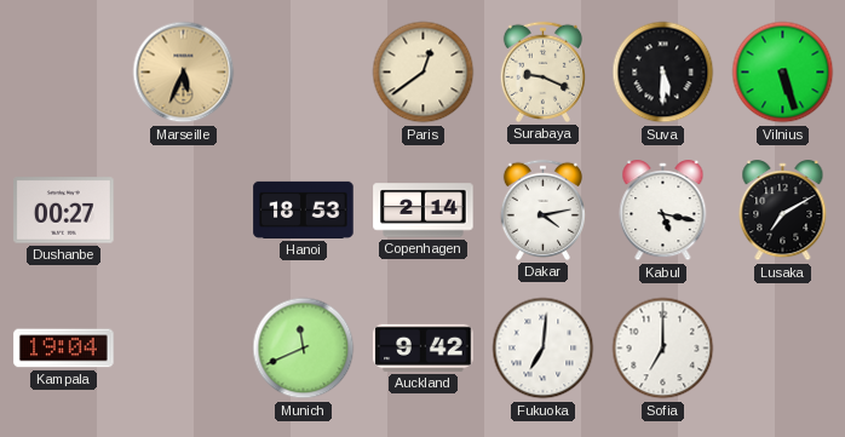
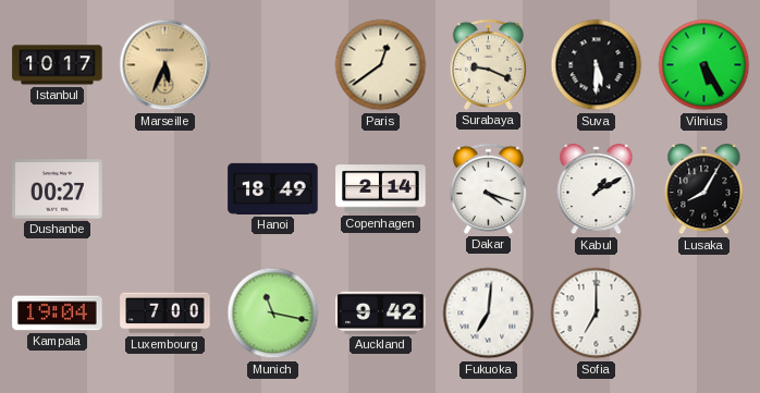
Istanbul: none -> 10:17 (58, 65)
Vilnius: 5:27 -> 5:25 (704, 65)
Hanoi: 18:53 -> 18:49 (273, 188)
Dakar: 4:13 -> 4:18 (488, 188)
Kabul: 5:17 -> 1:10 (597, 189)
Lusaka: 7:10 -> 8:05 (704, 189)
Luxembourg: none -> 7:00 (166, 314)
Munich: 11:41 -> 11:17 (273, 314)
